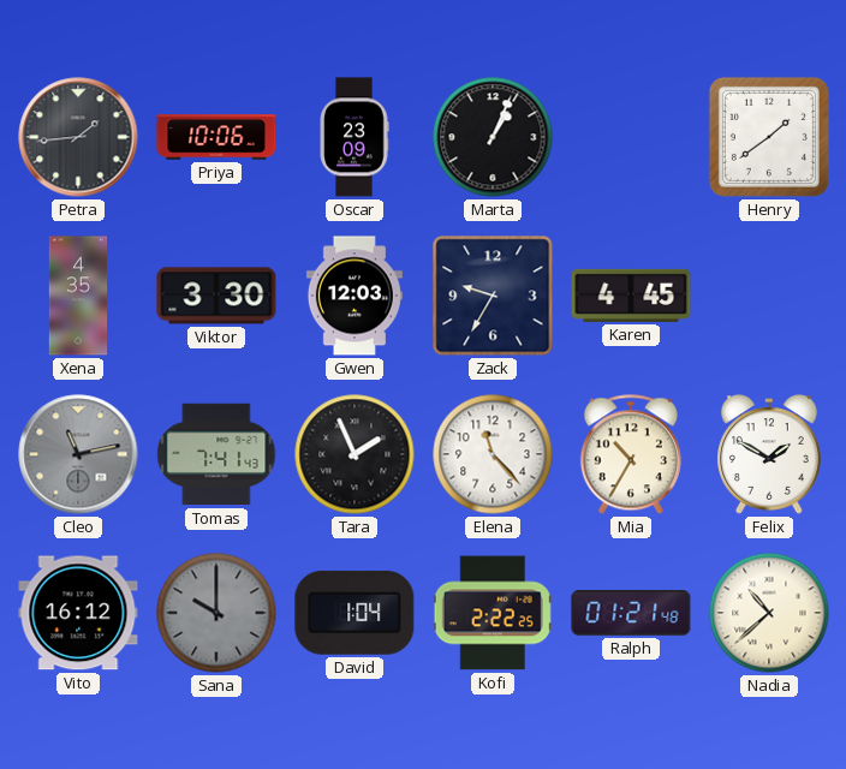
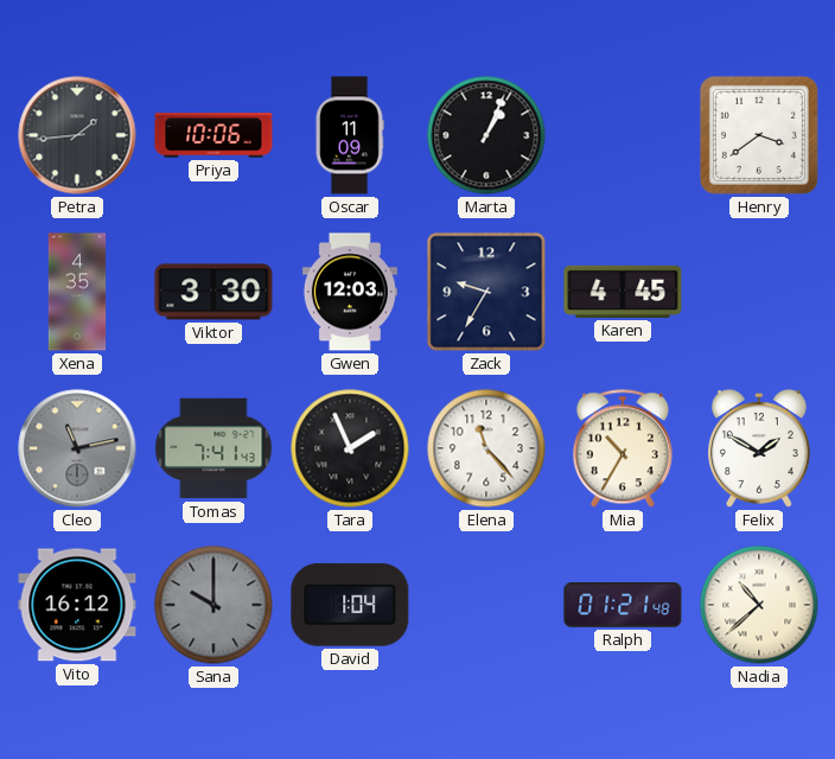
Oscar: 23:09 -> 11:09 (350, 135)
Henry: 1:39 -> 3:39 (759, 135)
Kofi: 2:22 -> none (493, 613)
